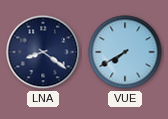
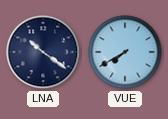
LNA: 8:21 -> 10:21 (43, 52)
